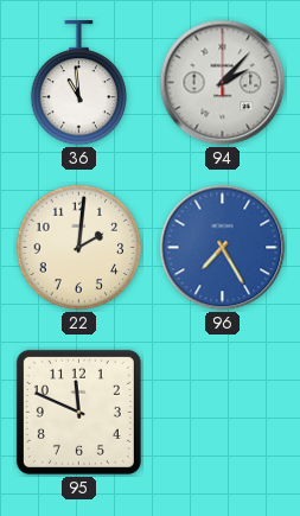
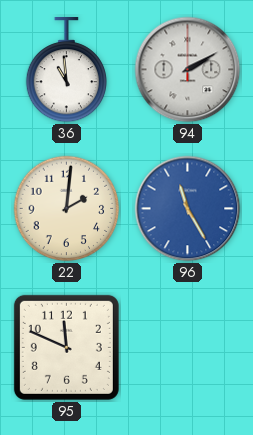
94: 2:07 -> 2:10 (188, 70)
96: 7:25 -> 11:25 (188, 209)
